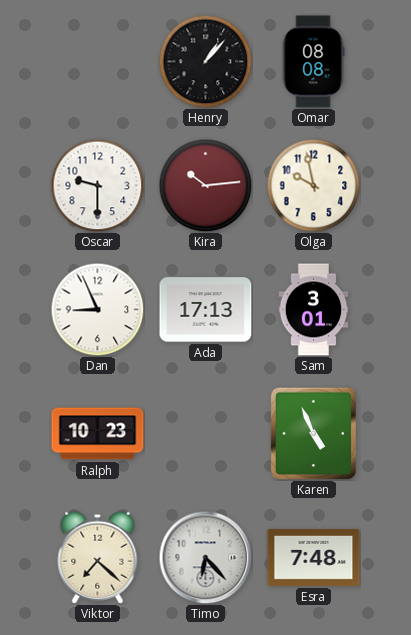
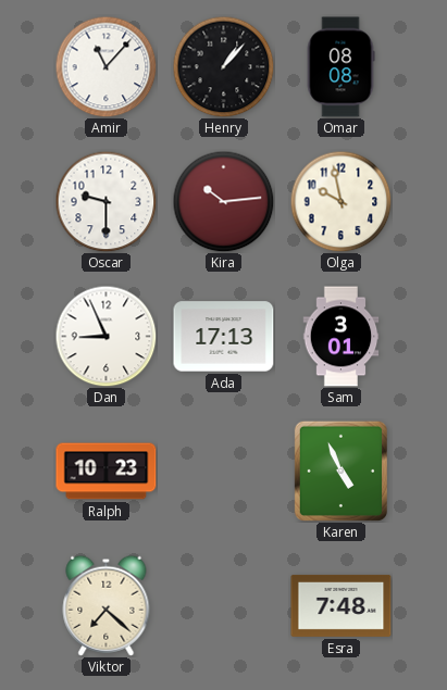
Amir: none -> 11:07 (105, 66)
Timo: 6:23 -> none (205, 557)
